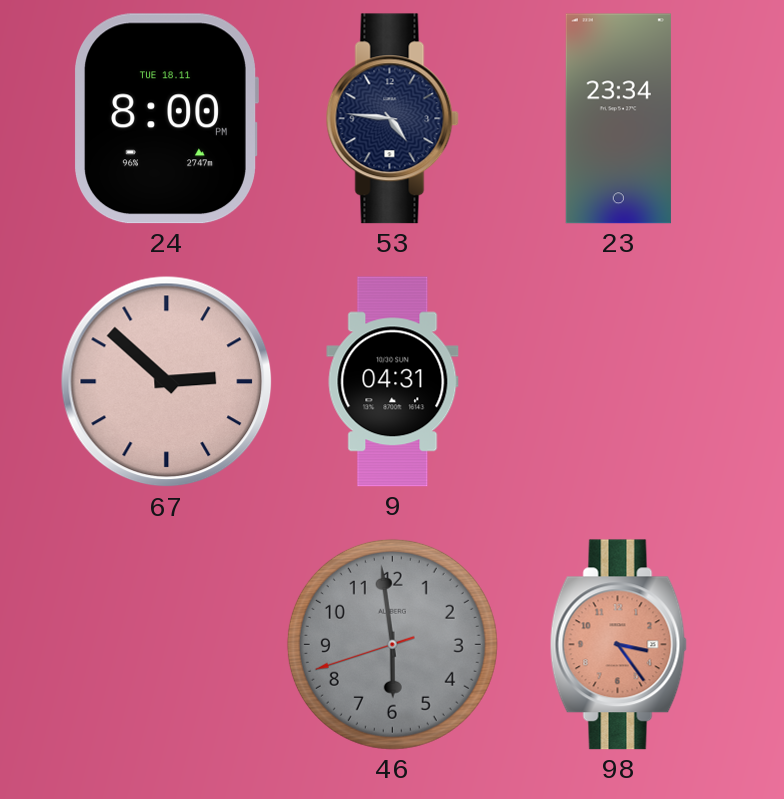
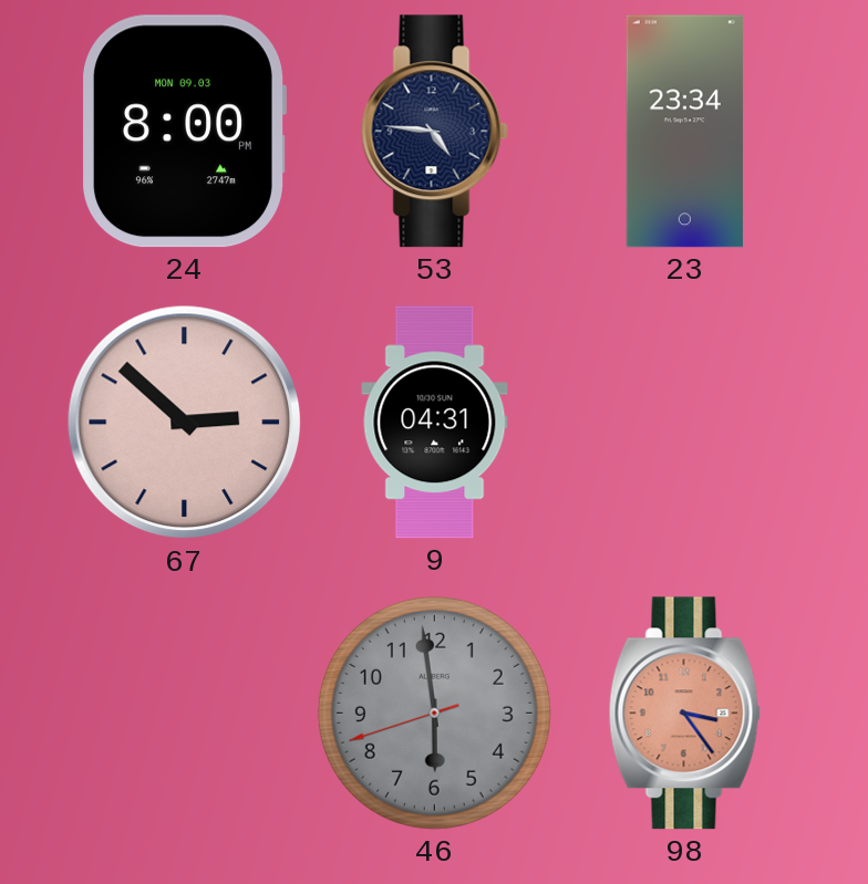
24 date: TUE 18.11 -> MON 09.03 (185, 132)
